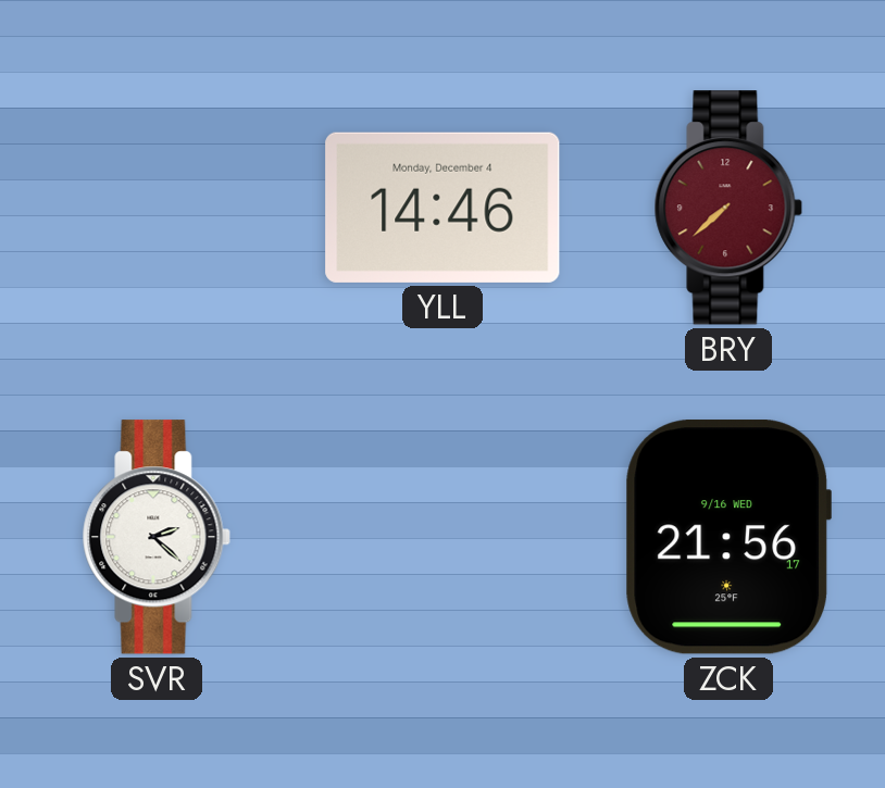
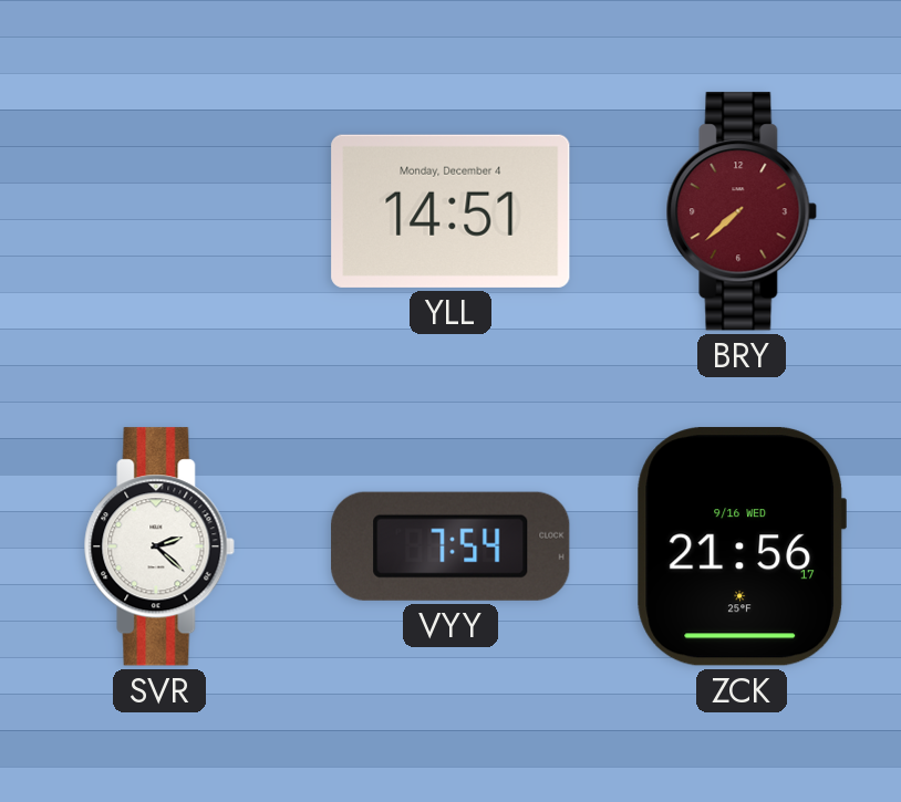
YLL: 14:46 -> 14:51 (451, 211)
VYY: none -> 7:54 (451, 546)
